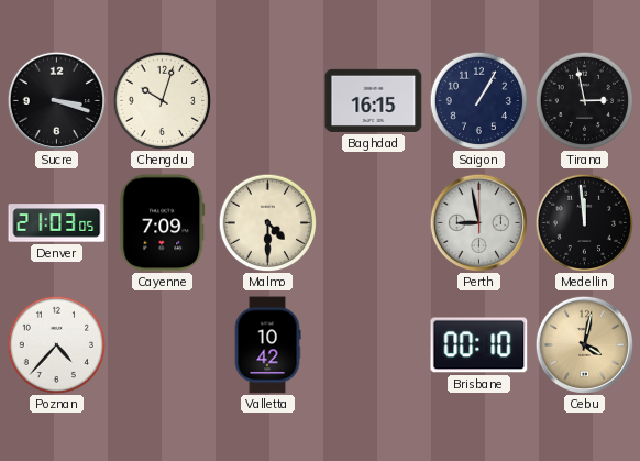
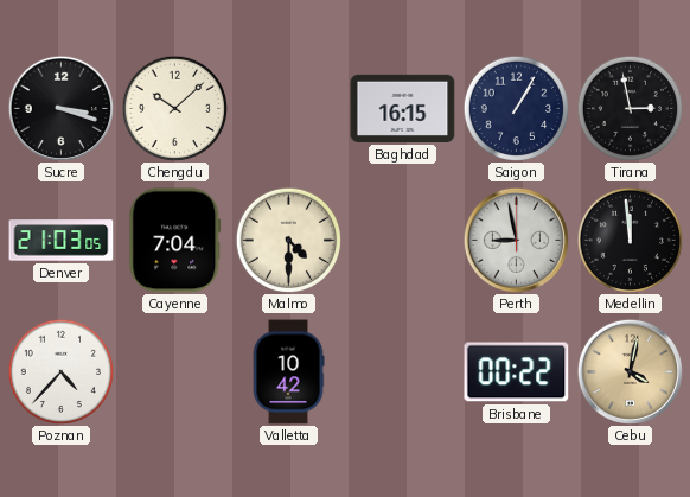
Chengdu: 10:03 -> 10:08 (174, 108)
Cayenne: 7:09 -> 7:04 (175, 241)
Brisbane: 00:10 -> 00:22 (517, 372)
